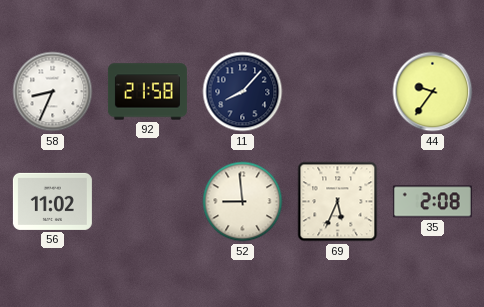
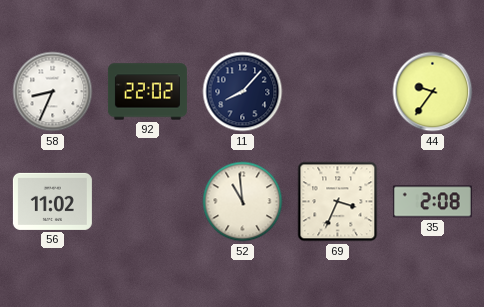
92: 21:58 -> 22:02 (147, 92)
52: 8:59 -> 10:59 (243, 202)
69: 5:34 -> 3:34 (338, 202)
